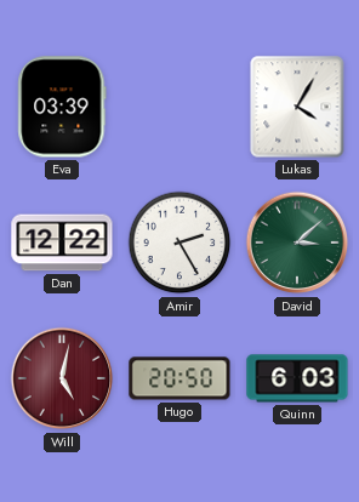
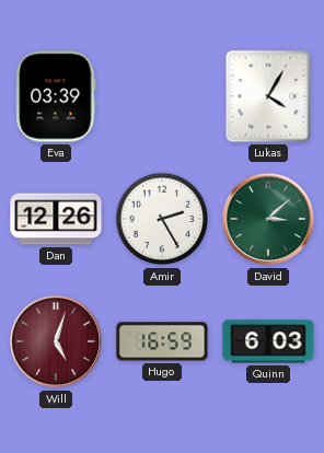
Dan: 12:22 -> 12:26 (56, 219)
Will: 5:02 -> 5:03 (56, 341)
Hugo: 20:50 -> 16:59 (162, 341)
